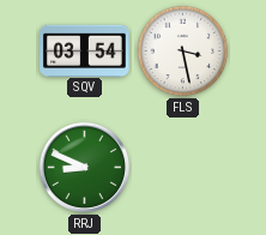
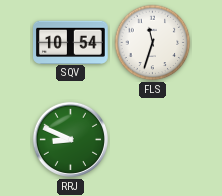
SQV: 03:54 -> 10:54 (71, 42)
FLS: 3:28 -> 11:33 (153, 43)
